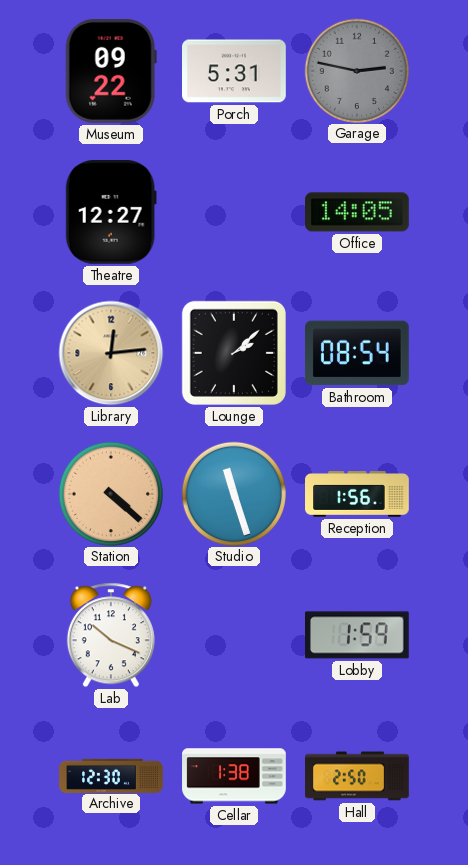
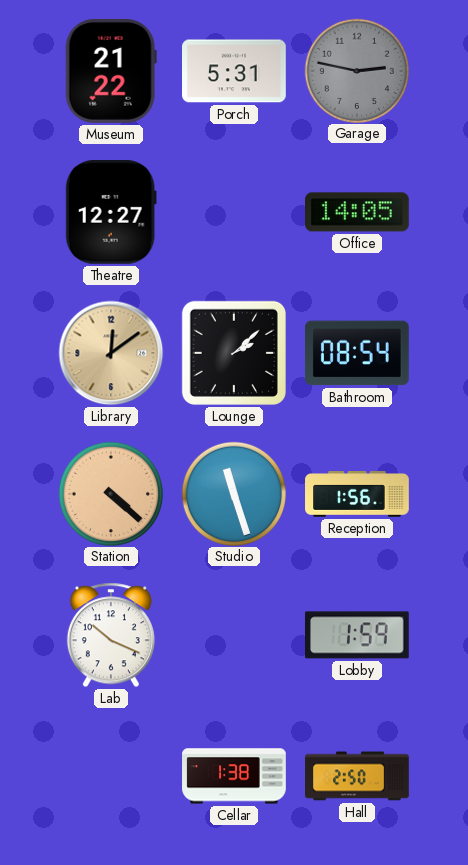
Museum: 09:22 -> 21:22 (111, 71)
Library: 12:14 -> 12:09 (111, 353)
Archive: 12:30 -> none (111, 775)
